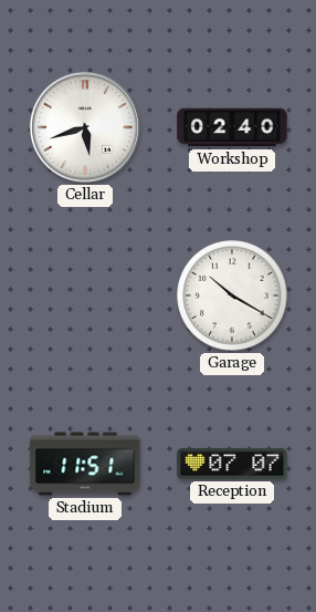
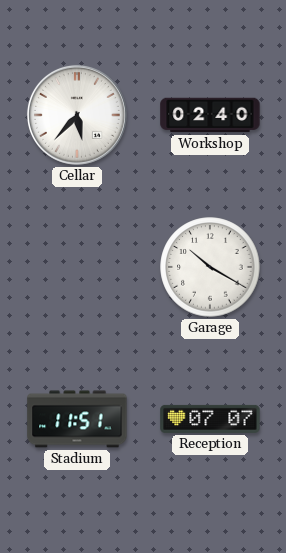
Cellar: 5:42 -> 5:37 (77, 115)
